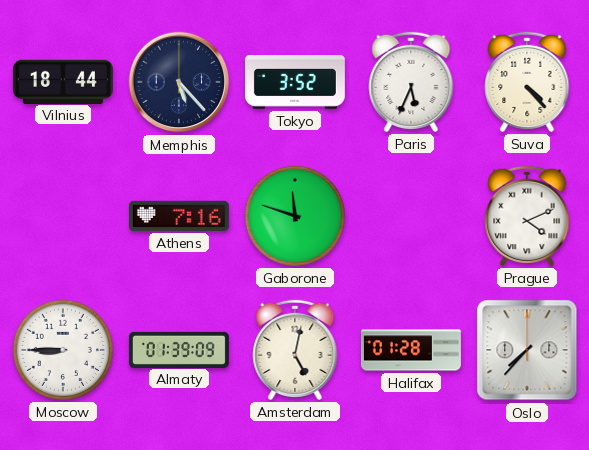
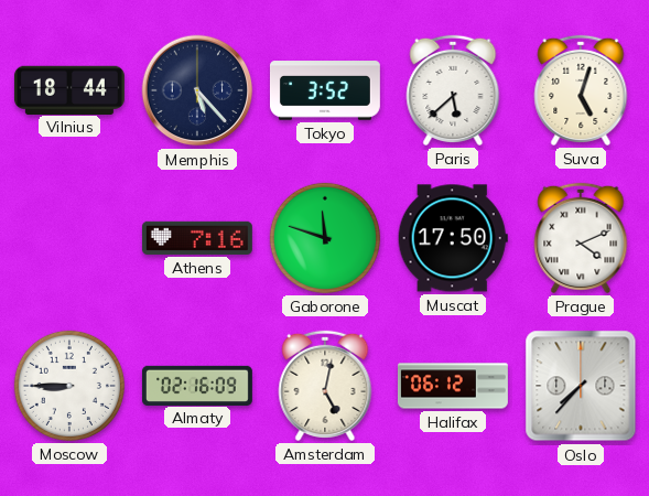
Paris: 5:34 -> 5:38 (453, 90)
Suva: 4:23 -> 5:03 (581, 90)
Muscat: none -> 17:50 (453, 238)
Almaty: 01:39 -> 02:16 (197, 385)
Halifax: 01:28 -> 06:12 (453, 386)
